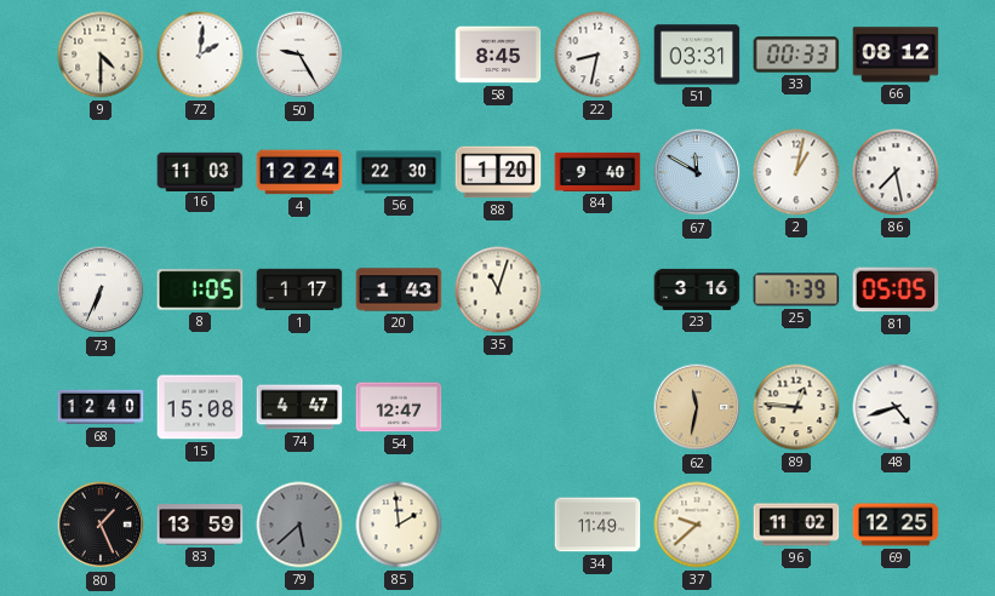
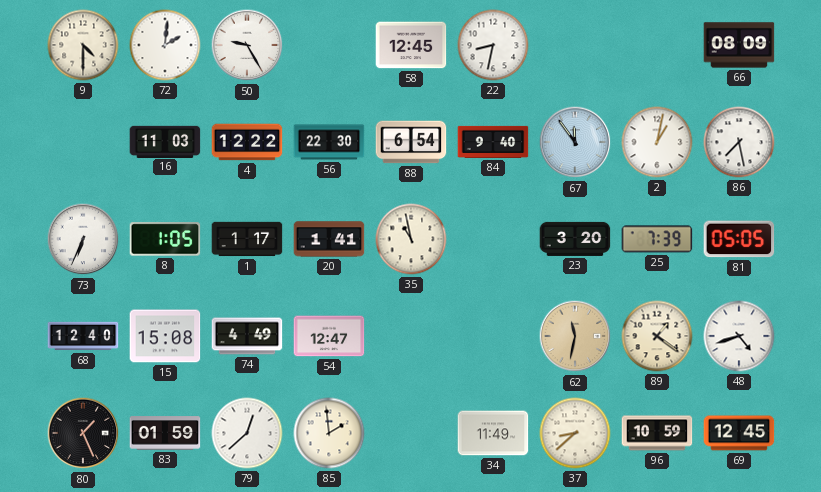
58: 8:45 -> 12:45 (411, 45)
51: 03:31 -> none (697, 55)
33: 00:33 -> none (796, 55)
66: 08:12 -> 08:09 (739, 45)
4: 12:24 -> 12:22 (247, 142)
88: 1:20 -> 6:54 (411, 142)
67: 11:50 -> 11:54 (575, 142)
20: 1:43 -> 1:41 (329, 239)
35: 11:03 -> 10:58 (411, 239)
23: 3:16 -> 3:20 (575, 239)
74: 4:47 -> 4:49 (247, 336)
89: 12:46 -> 1:21 (657, 336)
83: 13:59 -> 01:59 (165, 433)
79: 5:38 -> 12:38 (247, 433)
79 dial: grey -> white (247, 433)
37: 9:38 -> 8:38 (575, 433)
96: 11:02 -> 10:59 (657, 433)
69: 12:25 -> 12:45 (739, 433)
